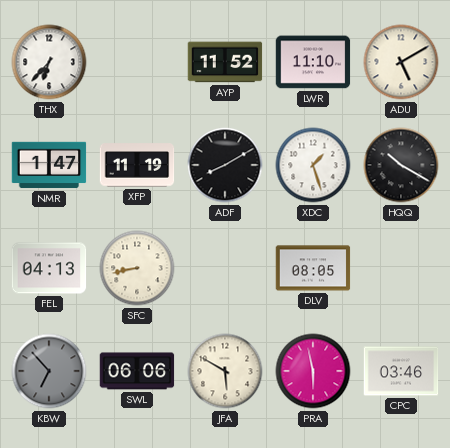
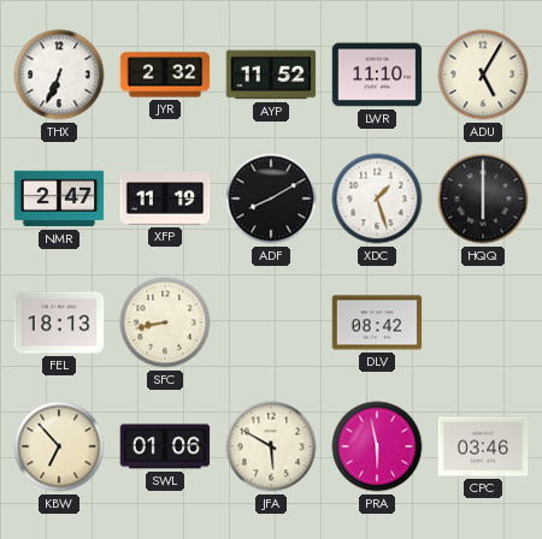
THX: 6:37 -> 6:34 (59, 75)
JYR: none -> 2:32 (165, 75)
ADU: 5:10 -> 5:05 (483, 75)
NMR: 1:47 -> 2:47 (59, 199)
HQQ: 10:20 -> 6:00 (483, 199)
FEL: 04:13 -> 18:13 (59, 322)
DLV: 08:05 -> 08:42 (377, 322)
KBW dial: grey -> cream (59, 446)
SWL: 06:06 -> 01:06 (165, 446)
